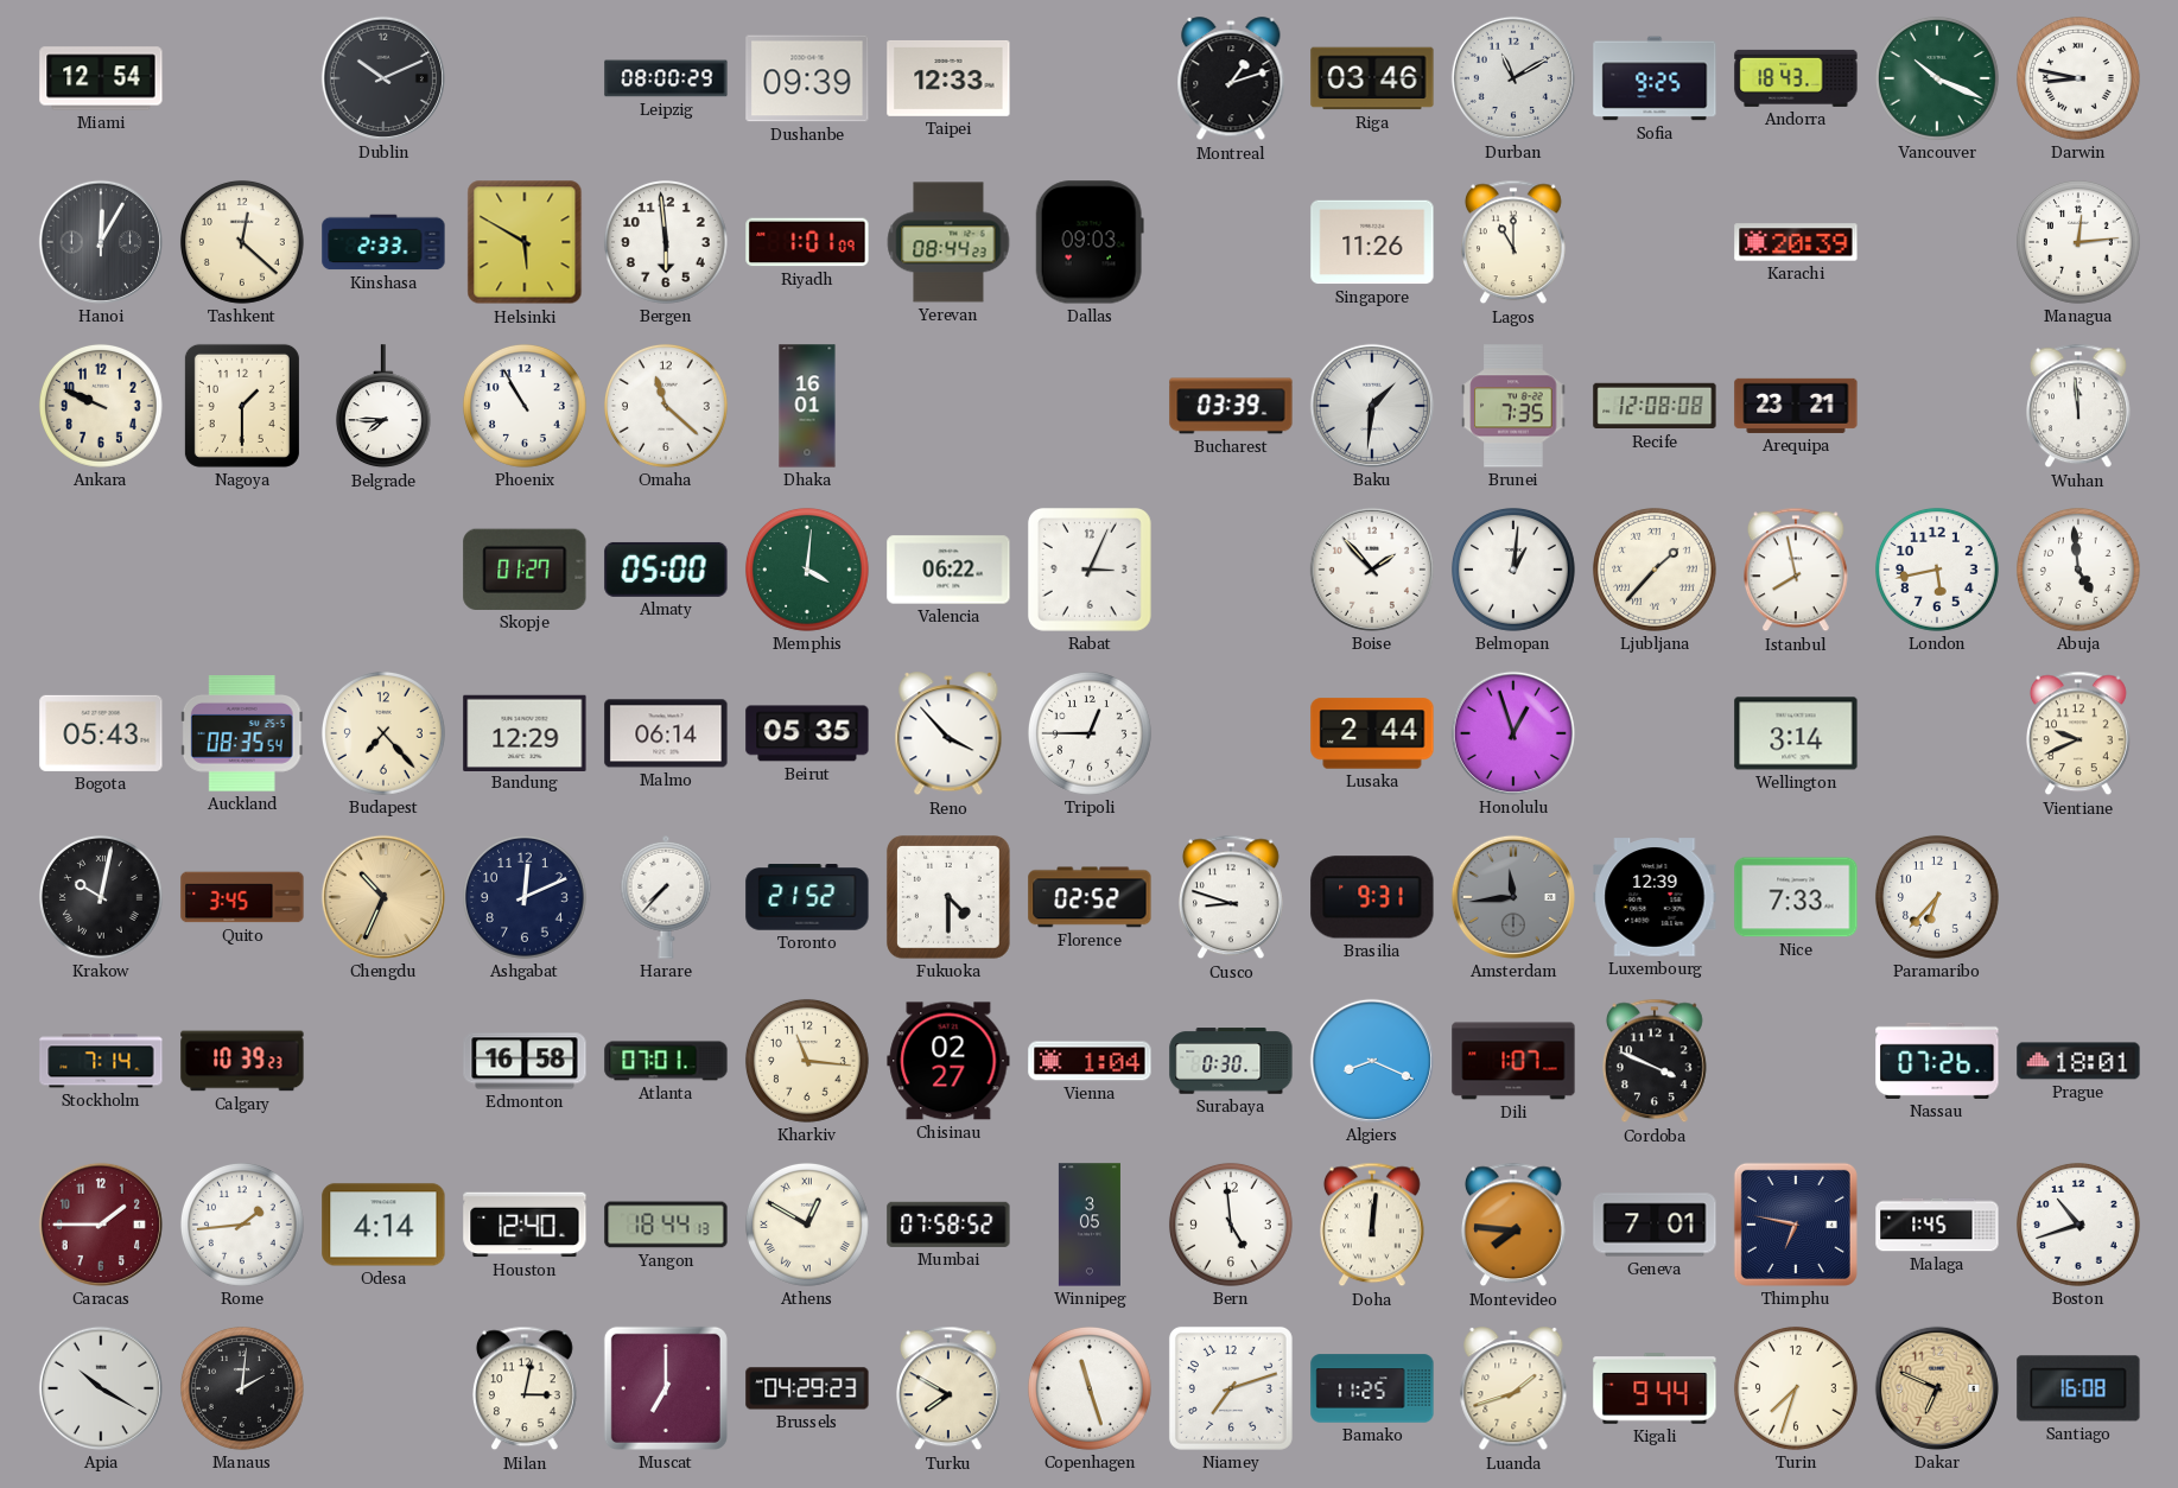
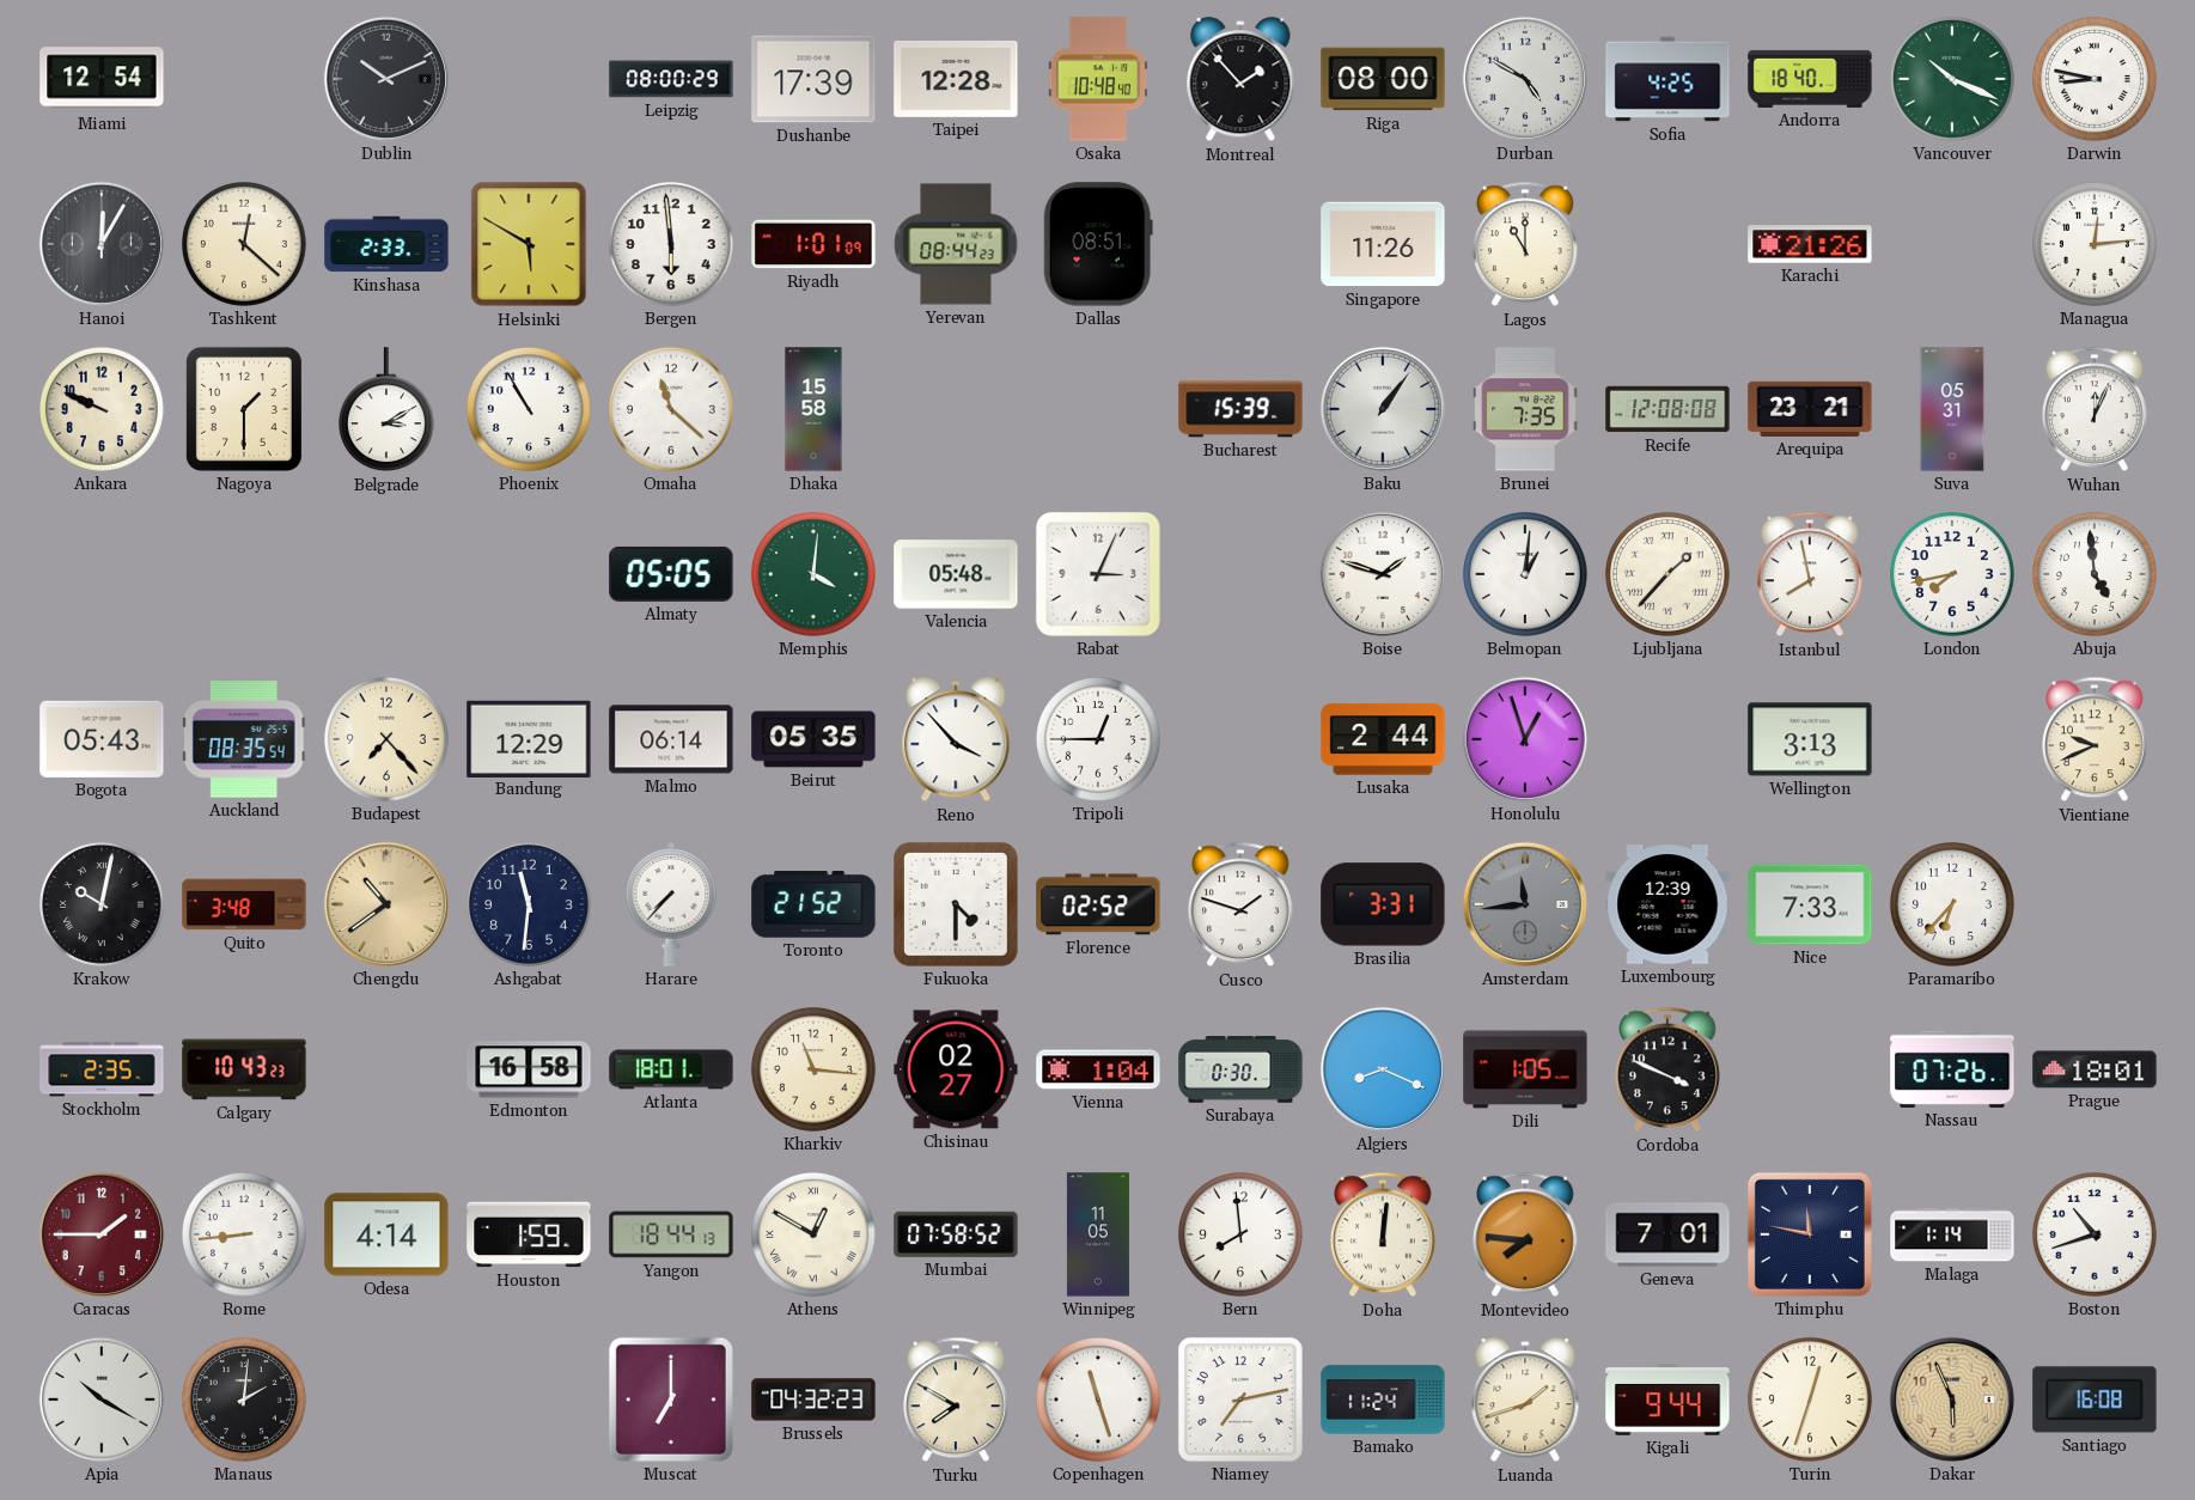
Dushanbe: 09:39 -> 17:39 (813, 79)
Taipei: 12:33 -> 12:28 (956, 79)
Osaka: none -> 10:48 (1098, 79)
Montreal: 1:12 -> 1:53 (1240, 80)
Riga: 03:46 -> 08:00 (1383, 79)
Durban: 11:10 -> 4:50 (1525, 79)
Sofia: 9:25 -> 4:25 (1667, 79)
Andorra: 18:43 -> 18:40 (1810, 79)
Dallas: 09:03 -> 08:51 (1098, 244)
Karachi: 20:39 -> 21:26 (1810, 244)
Belgrade: 7:45 -> 3:10 (386, 410)
Dhaka: 16:01 -> 15:58 (813, 409)
Bucharest: 03:39 -> 15:39 (1240, 409)
Baku: 1:31 -> 1:06 (1383, 409)
Suva: none -> 05:31 (1952, 409)
Wuhan: 11:59 -> 12:04 (2096, 409)
Skopje: 01:27 -> none (525, 570)
Almaty: 05:00 -> 05:05 (671, 574)
Valencia: 06:22 -> 05:48 (956, 574)
Boise: 1:53 -> 1:48 (1383, 574)
London: 5:43 -> 7:43 (1952, 574)
Wellington: 3:14 -> 3:13 (1810, 739)
Quito: 3:45 -> 3:48 (244, 904)
Chengdu: 10:34 -> 10:39 (386, 904)
Ashgabat: 12:11 -> 11:31 (529, 904)
Cusco: 8:48 -> 1:48 (1242, 904)
Brasilia: 9:31 -> 3:31 (1383, 904)
Stockholm: 7:14 -> 2:35 (102, 1069)
Calgary: 10:39 -> 10:43 (244, 1069)
Atlanta: 07:01 -> 18:01 (671, 1069)
Dili: 1:07 -> 1:05 (1525, 1069)
Rome: 1:44 -> 8:44 (244, 1234)
Houston: 12:40 -> 1:59 (529, 1234)
Winnipeg: 3:05 -> 11:05 (1098, 1234)
Bern: 4:59 -> 7:59 (1240, 1234)
Thimphu: 6:47 -> 11:47 (1810, 1234)
Malaga: 1:45 -> 1:14 (1952, 1234)
Milan: 3:02 -> none (526, 1388)
Brussels: 04:29 -> 04:32 (813, 1400)
Niamey: 7:12 -> 7:13 (1240, 1400)
Bamako: 11:25 -> 11:24 (1383, 1400)
Turin: 7:33 -> 12:33 (1810, 1400)
Dakar: 6:49 -> 5:56 (1952, 1400)
